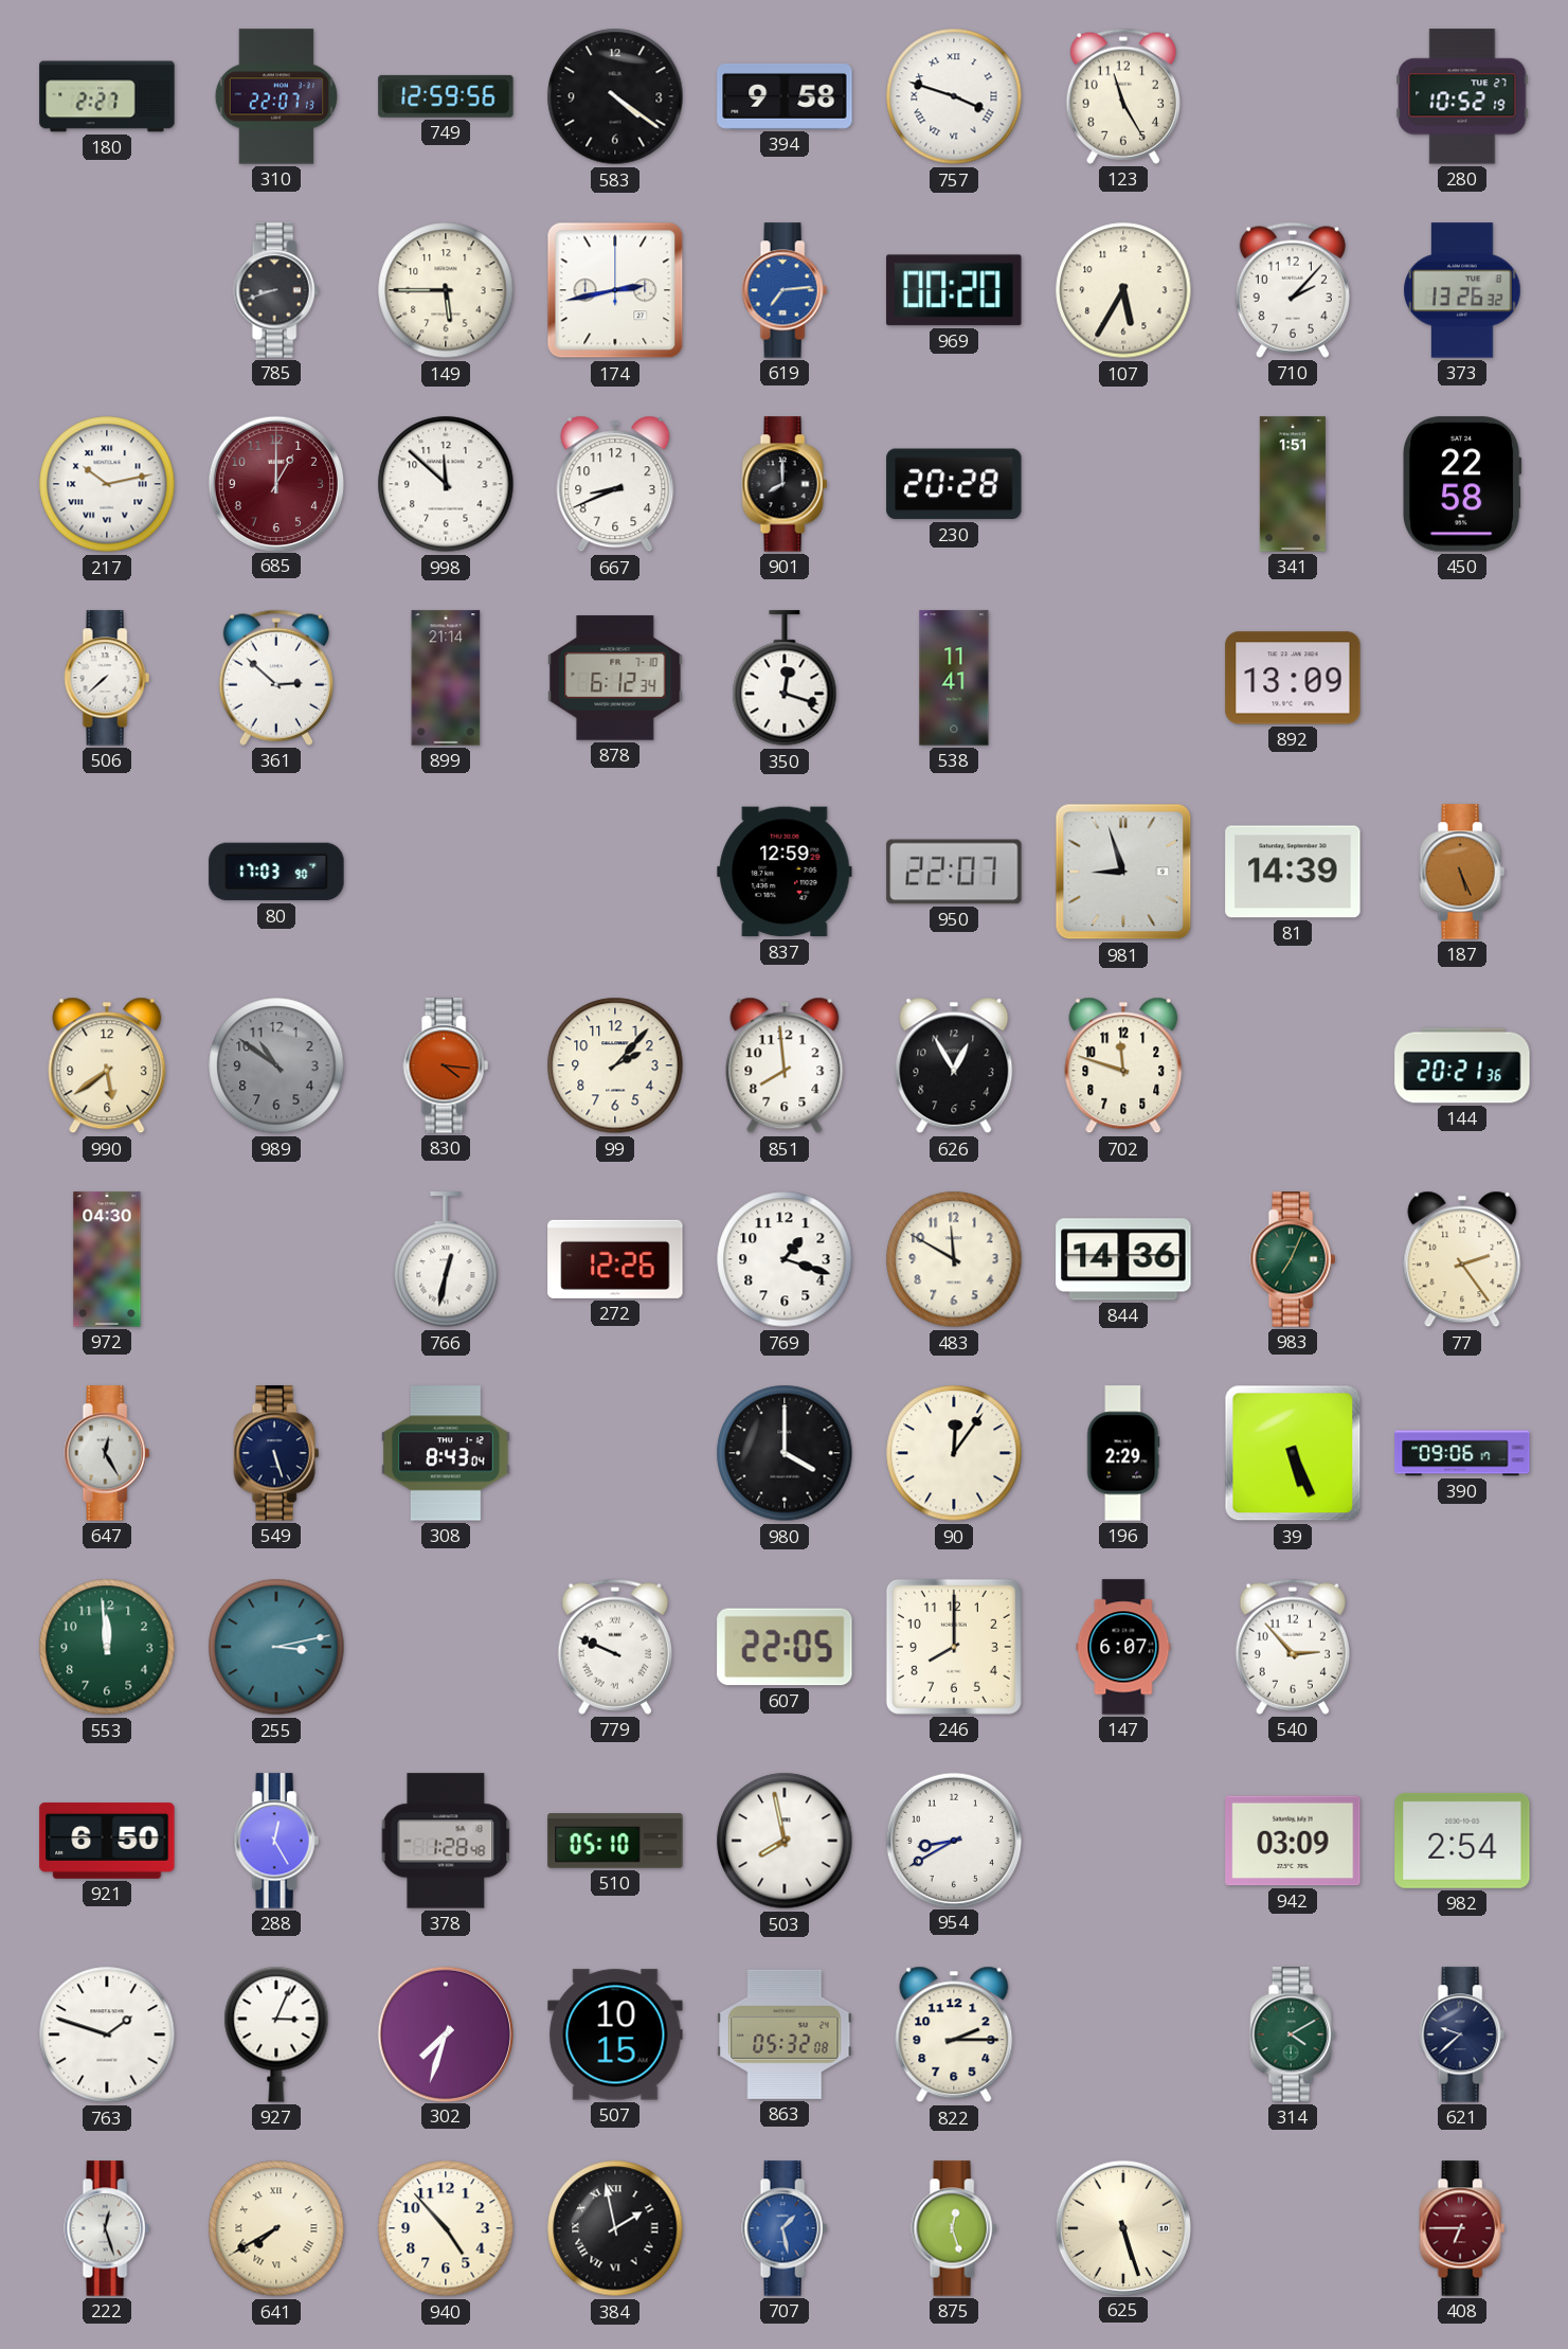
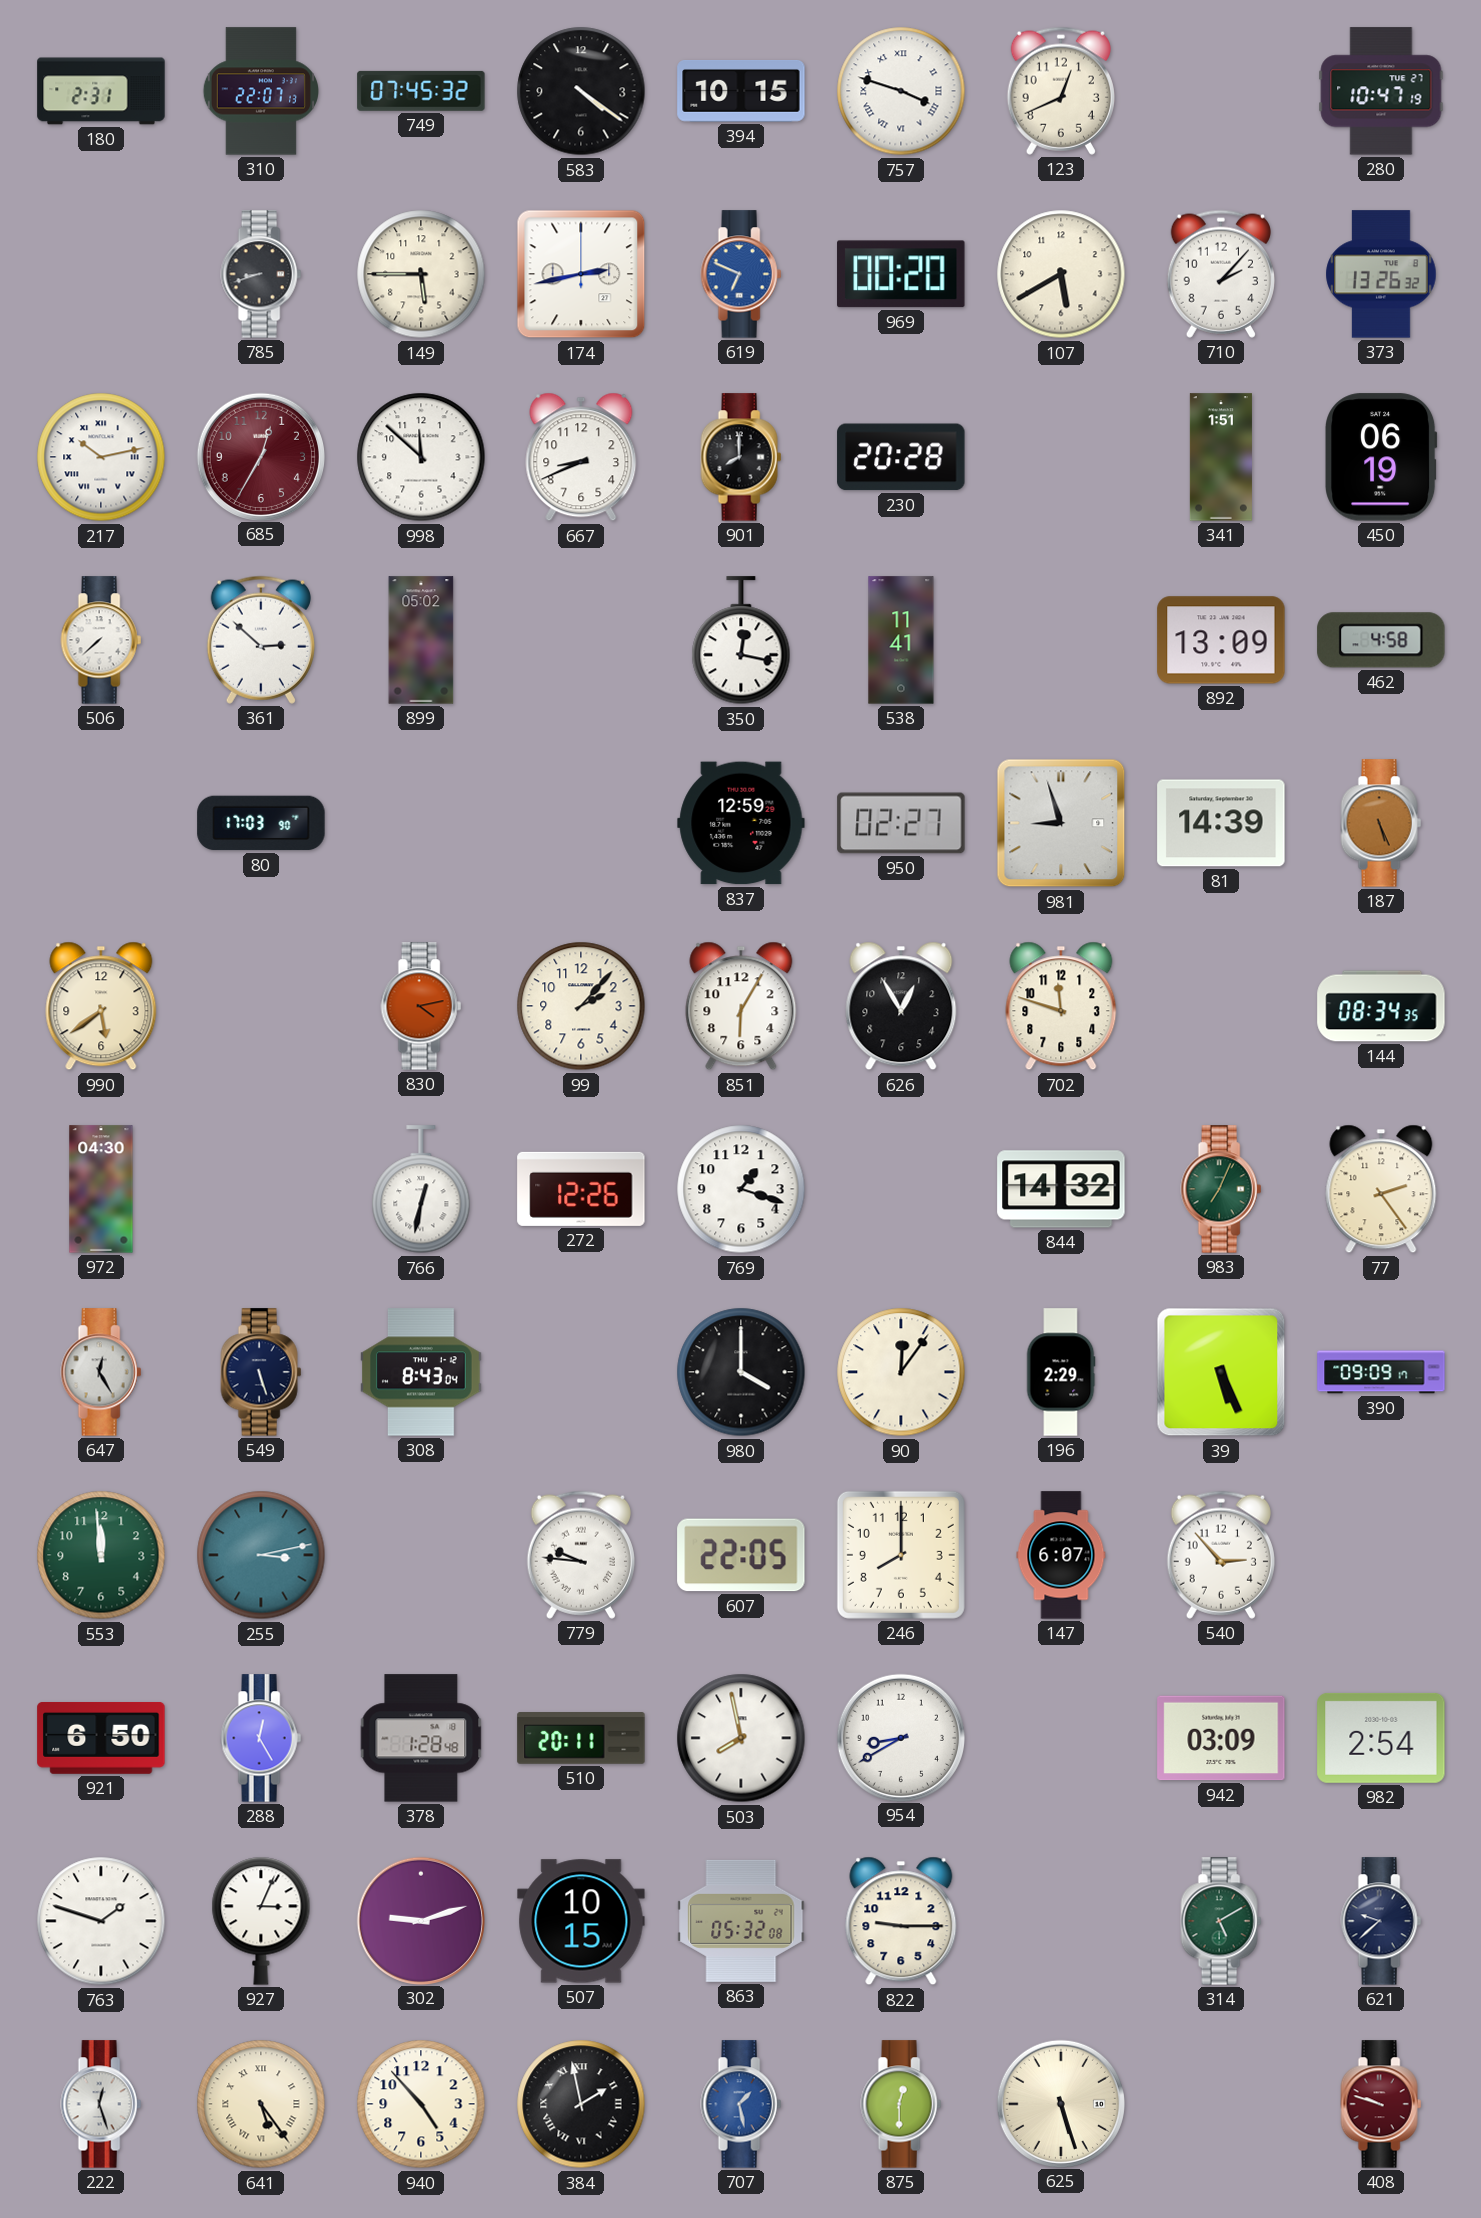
180: 2:27 -> 2:31 (101, 91)
749: 12:59 -> 07:45 (421, 91)
394: 9:58 -> 10:15 (741, 92)
123: 11:25 -> 12:41 (1061, 91)
280: 10:52 -> 10:47 (1381, 91)
619: 7:14 -> 6:49 (741, 274)
107: 5:35 -> 5:40 (1061, 274)
685: 1:00 -> 12:35 (260, 456)
450: 22:58 -> 06:19 (1382, 457)
899: 21:14 -> 05:02 (421, 640)
878: 6:12 -> none (615, 678)
350: 12:18 -> 12:17 (741, 641)
462: none -> 4:58 (1381, 640)
950: 22:07 -> 02:27 (901, 823)
989: 10:51 -> none (276, 1065)
830: 4:16 -> 4:13 (421, 1006)
851: 7:59 -> 6:05 (741, 1006)
144: 20:21 -> 08:34 (1381, 1006)
483: 11:50 -> none (954, 1259)
844: 14:36 -> 14:32 (1061, 1189)
390: 09:06 -> 09:09 (1381, 1372)
779: 9:49 -> 9:46 (581, 1555)
510: 05:10 -> 20:11 (581, 1738)
302: 7:33 -> 9:12 (420, 1920)
822: 2:15 -> 9:15 (901, 1921)
314: 4:10 -> 5:10 (1221, 1921)
641: 7:40 -> 5:24 (261, 2104)
875: 12:27 -> 12:30 (901, 2104)
408: 6:45 -> 9:48 (1381, 2104)
